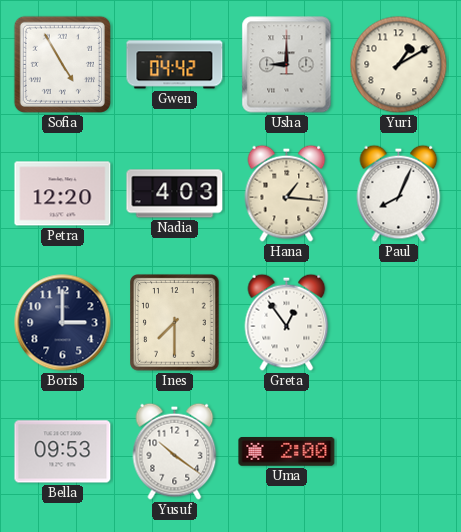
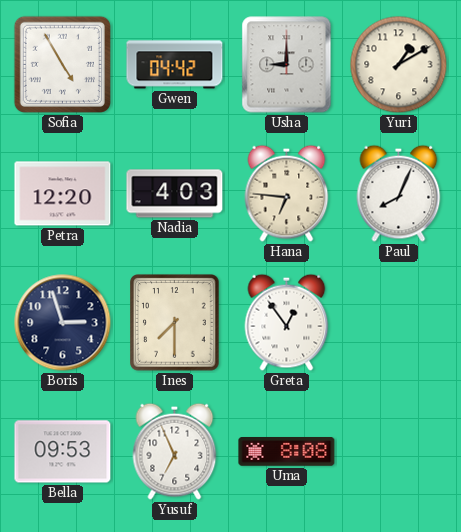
Hana: 1:16 -> 6:46 (287, 193)
Boris: 3:00 -> 2:57 (63, 323)
Yusuf: 10:21 -> 6:56 (175, 451)
Uma: 2:00 -> 8:08 (287, 452)
